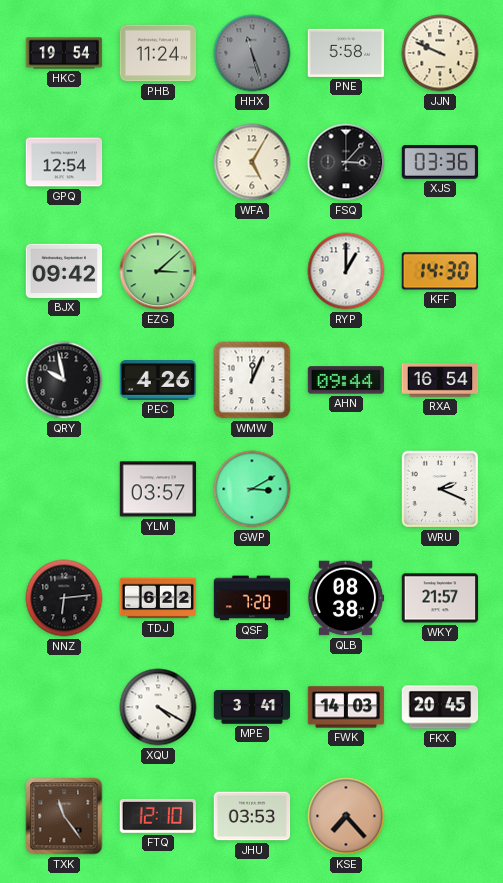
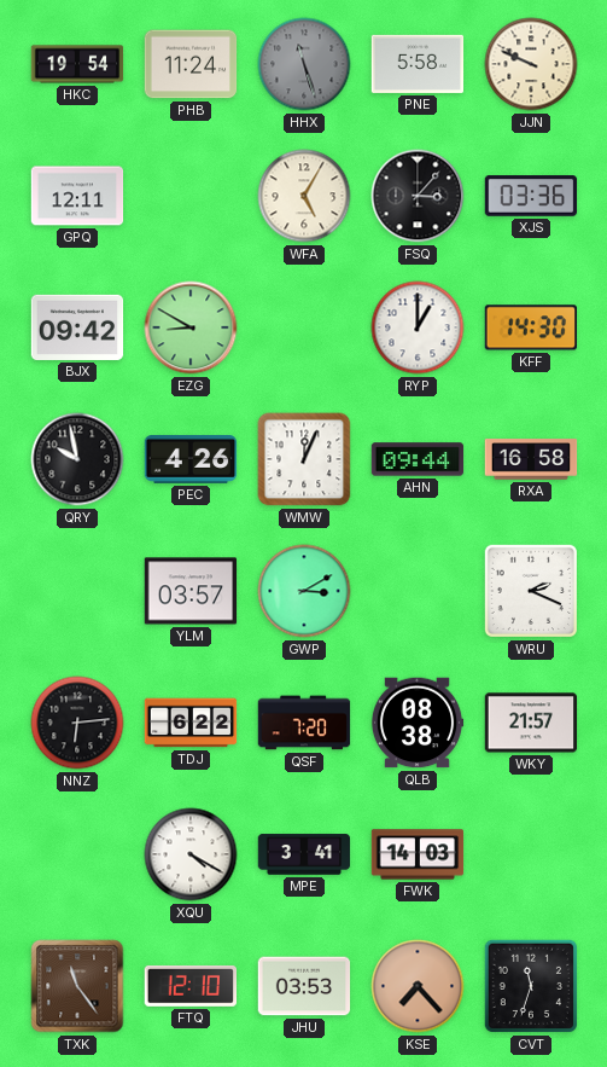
GPQ: 12:54 -> 12:11 (77, 196)
EZG: 3:08 -> 8:50 (191, 327)
RXA: 16:54 -> 16:58 (531, 459)
FKX: 20:45 -> none (440, 707)
CVT: none -> 11:33 (531, 986)
